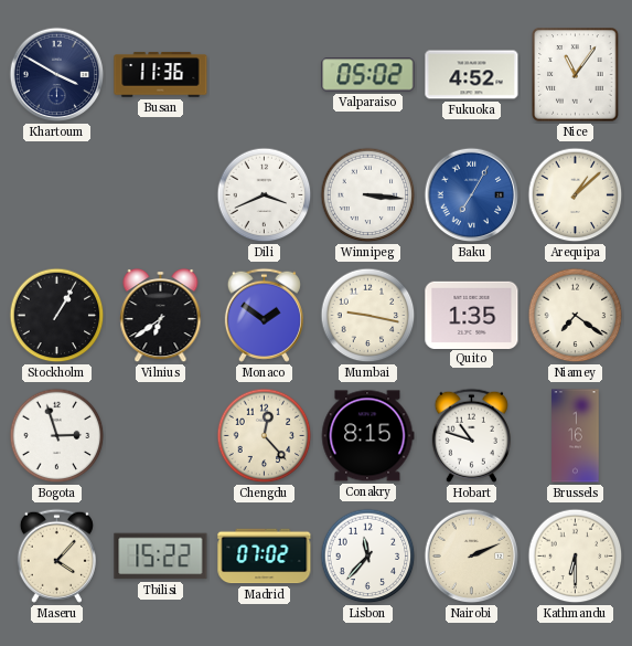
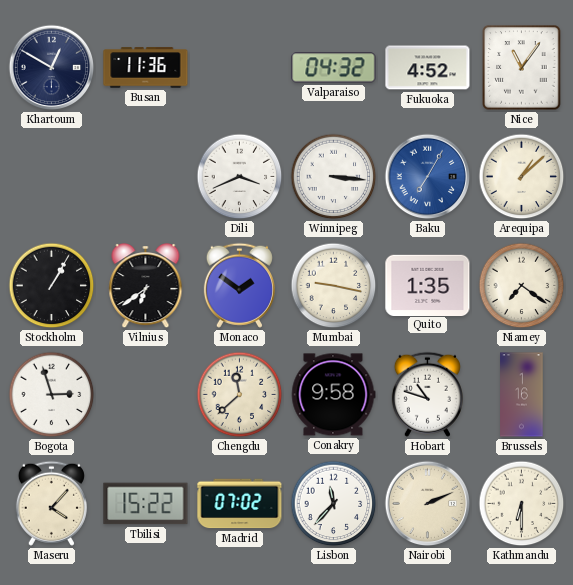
Khartoum: 3:50 -> 12:50 (52, 68)
Valparaiso: 05:02 -> 04:32 (334, 68)
Chengdu: 12:23 -> 11:38 (240, 395)
Conakry: 8:15 -> 9:58 (333, 395)
